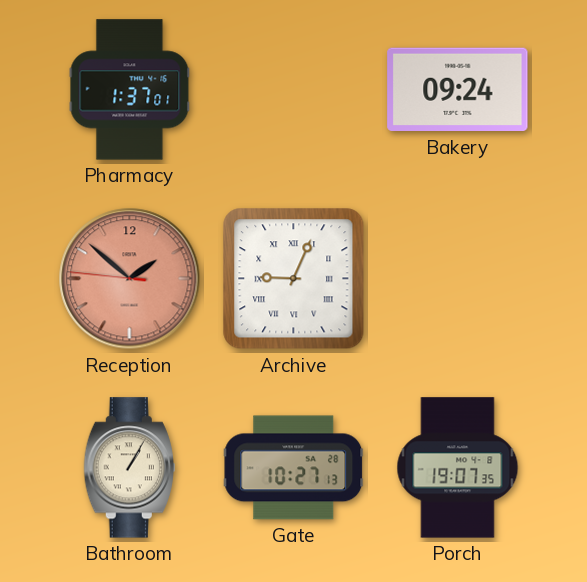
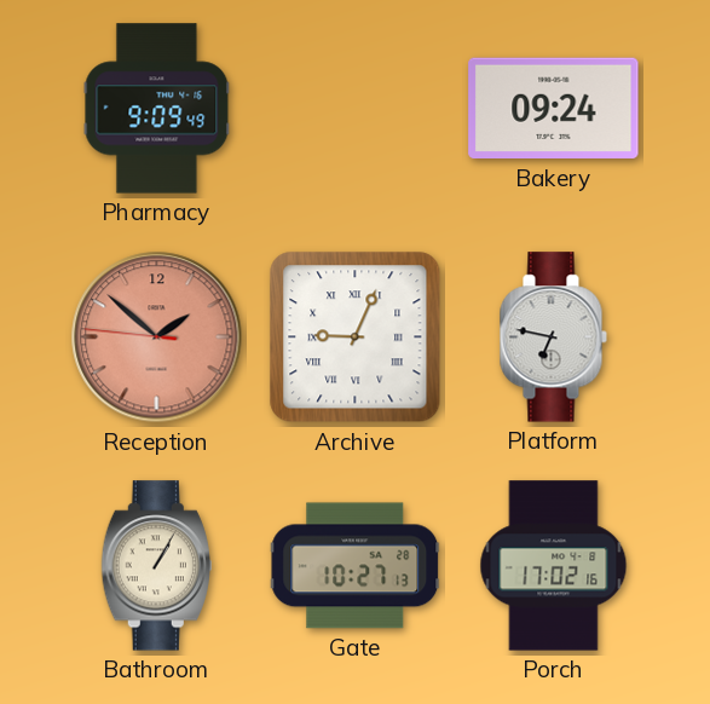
Pharmacy: 1:37 -> 9:09 (157, 109)
Platform: none -> 6:47 (553, 337)
Porch: 19:07 -> 17:02 (554, 566)
